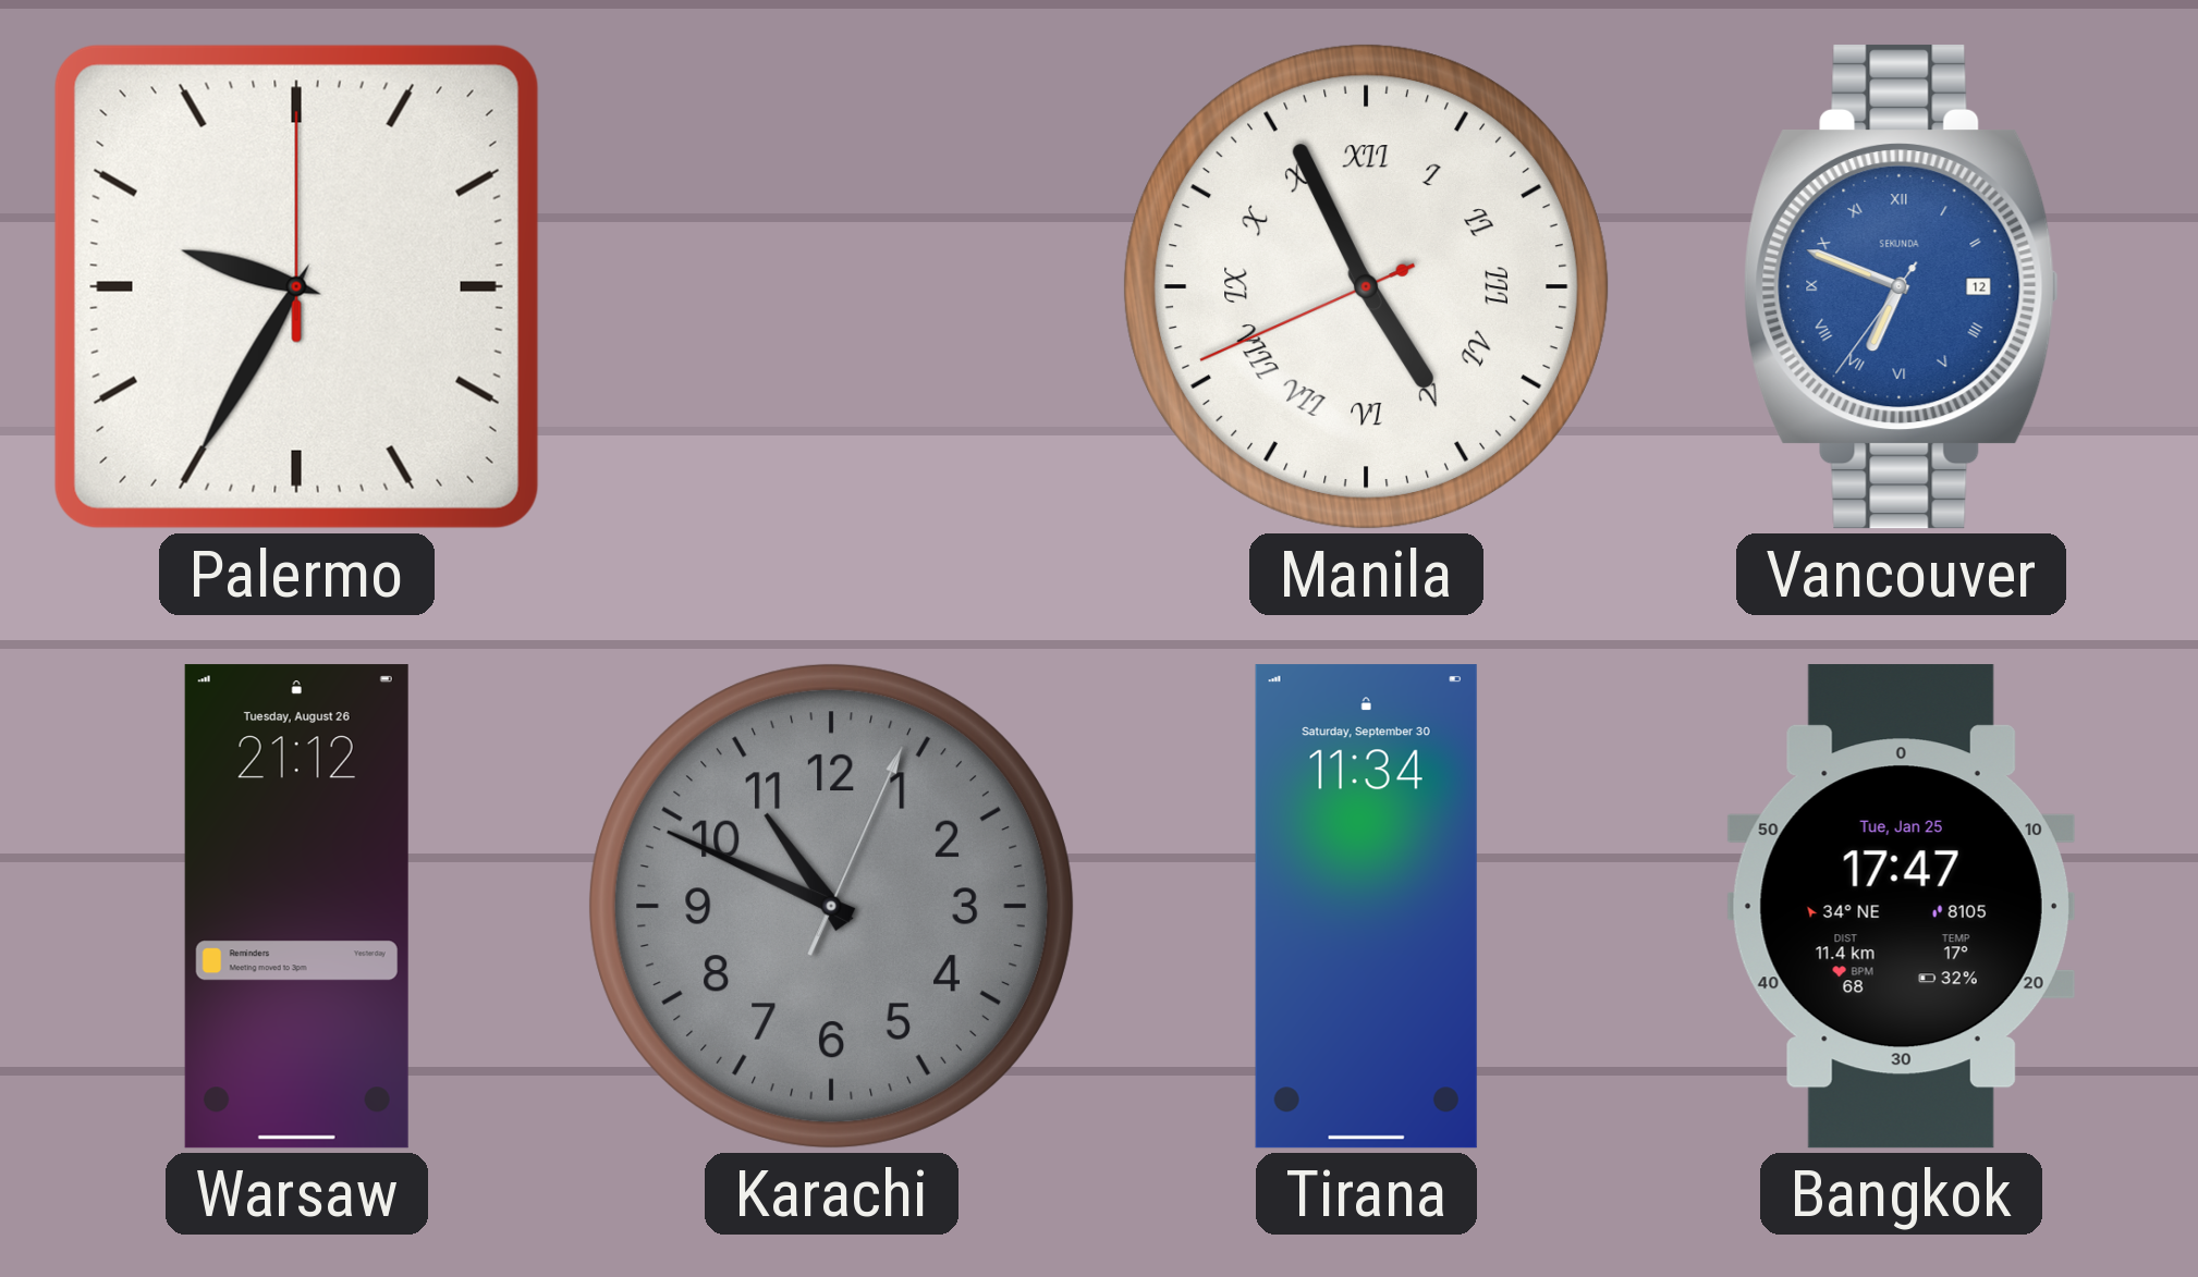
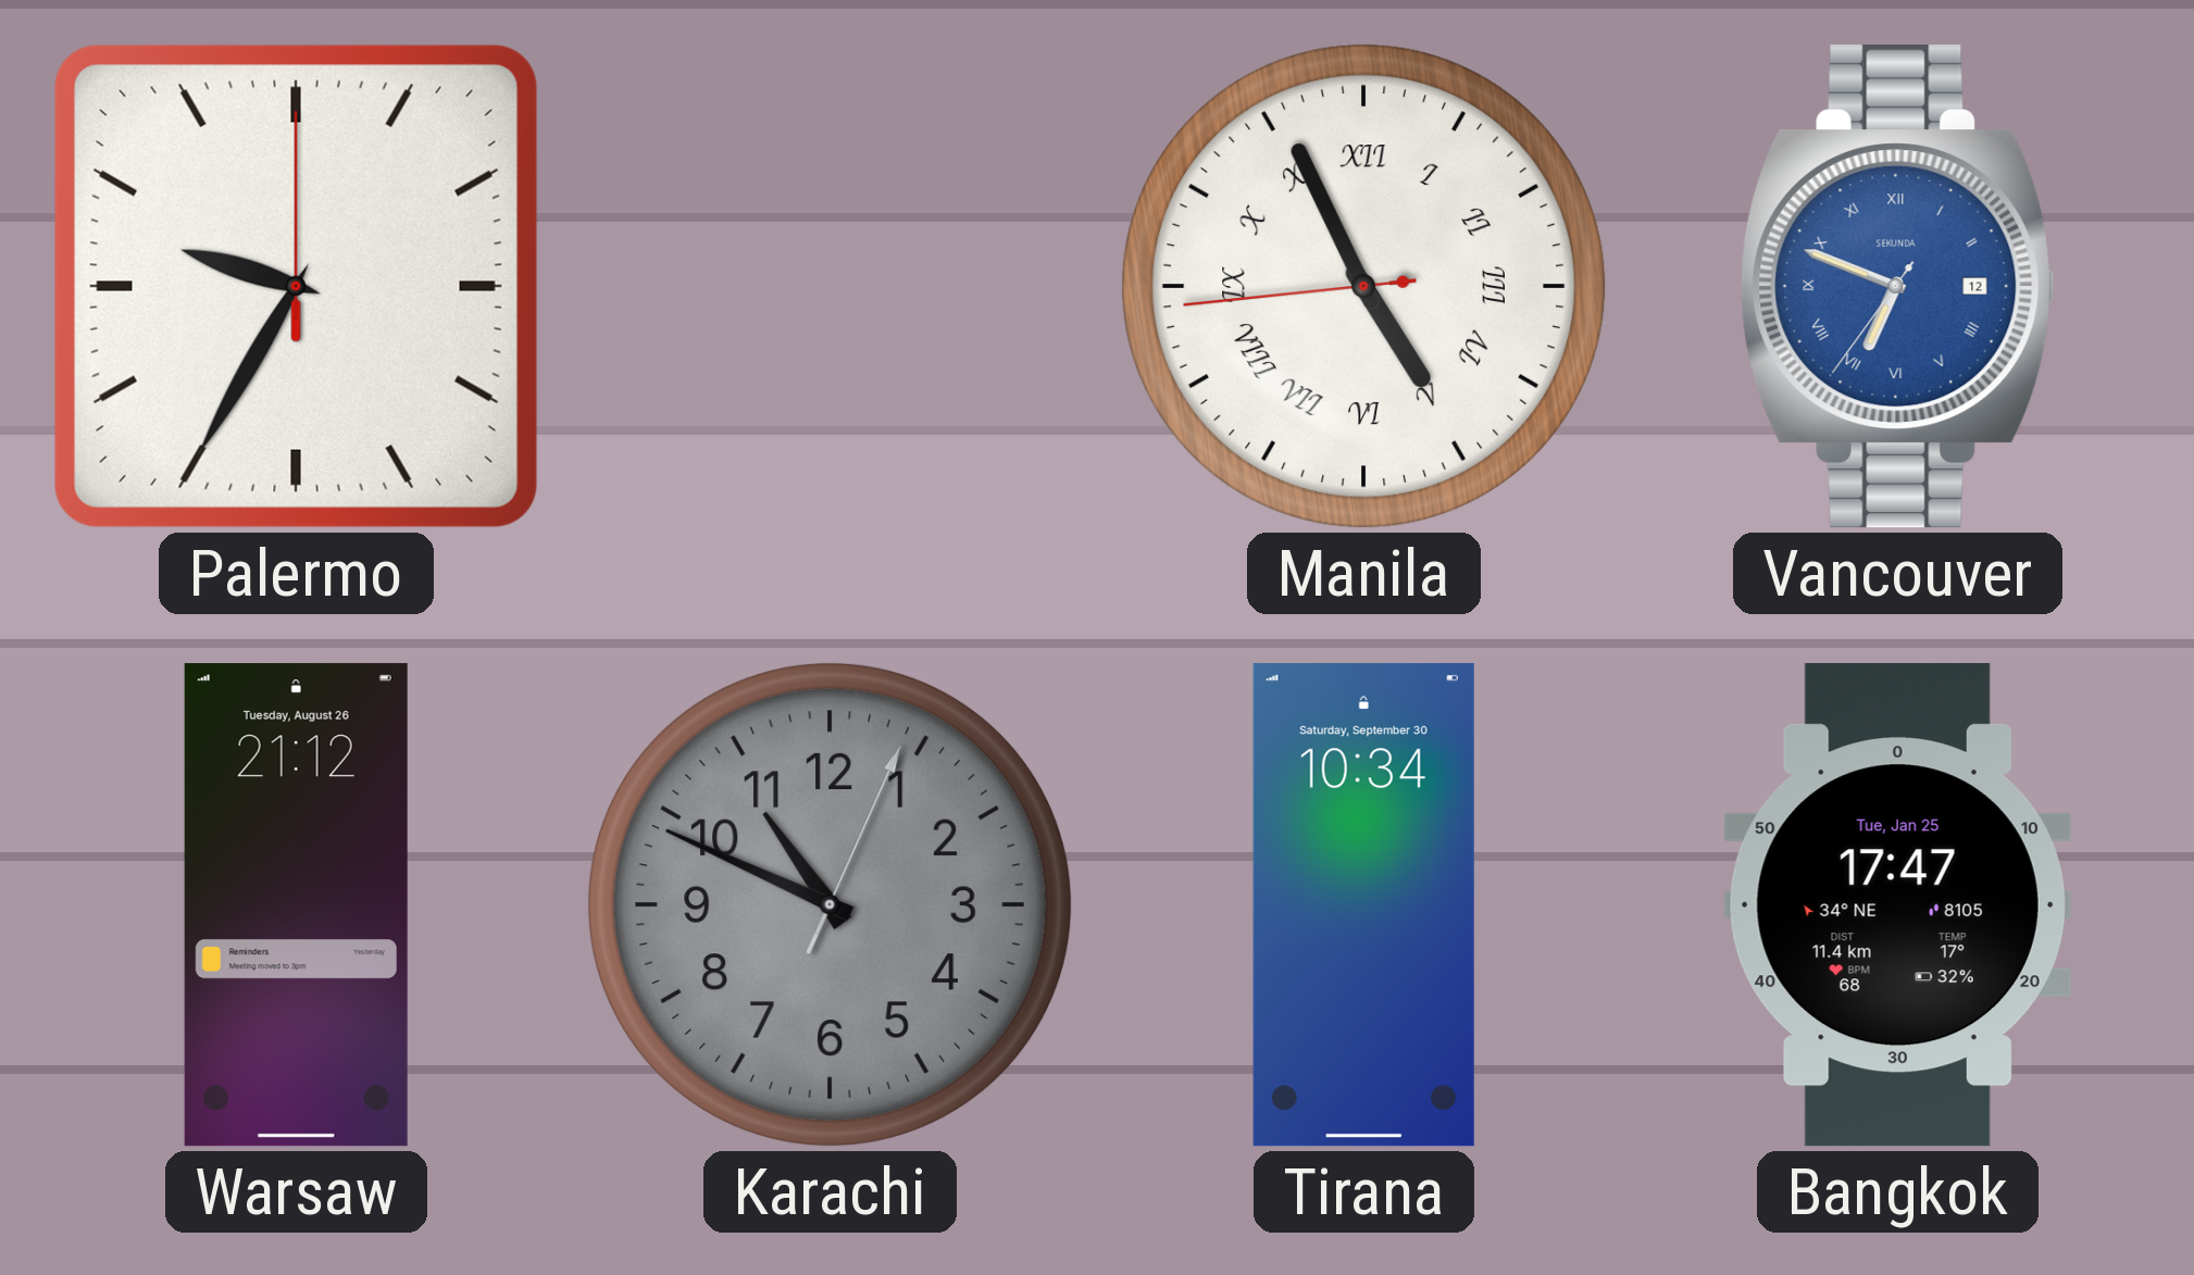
Manila: 4:55:41 -> 4:55:44 (1363, 286)
Tirana: 11:34 -> 10:34 (1363, 905)
